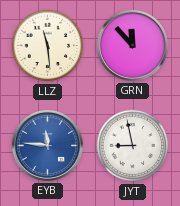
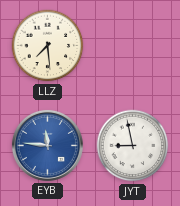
LLZ: 11:29 -> 7:29 (48, 46)
GRN: 11:53 -> none (132, 45)
